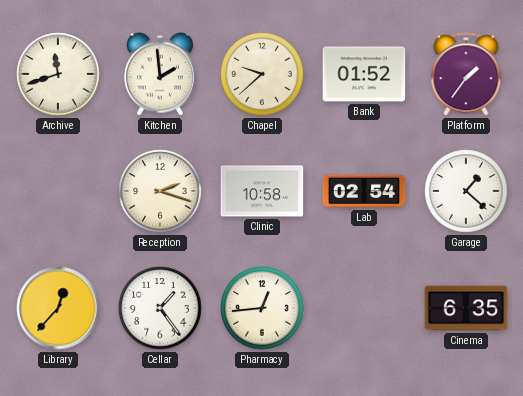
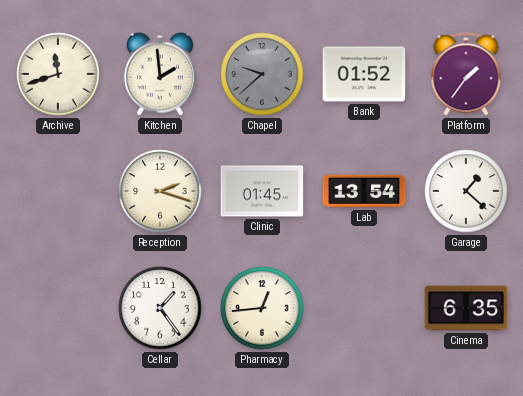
Chapel dial: cream -> grey (262, 74)
Clinic: 10:58 -> 01:45 (262, 191)
Lab: 02:54 -> 13:54 (364, 191)
Library: 12:37 -> none (58, 308)
